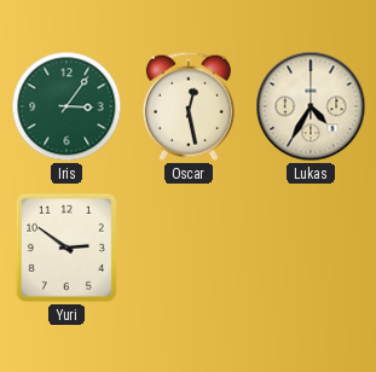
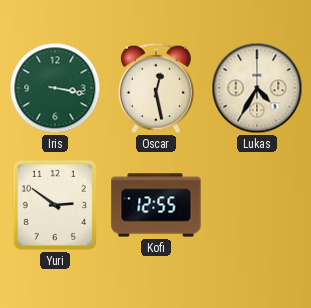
Iris: 3:06 -> 3:17 (55, 88)
Kofi: none -> 12:55 (156, 205)
